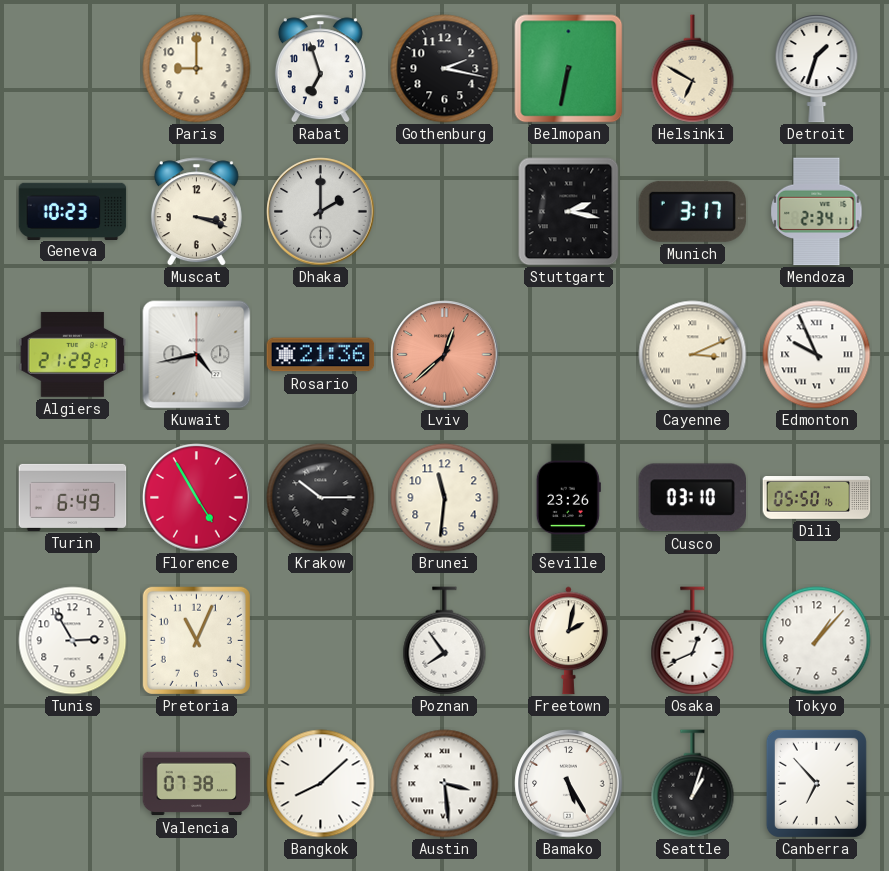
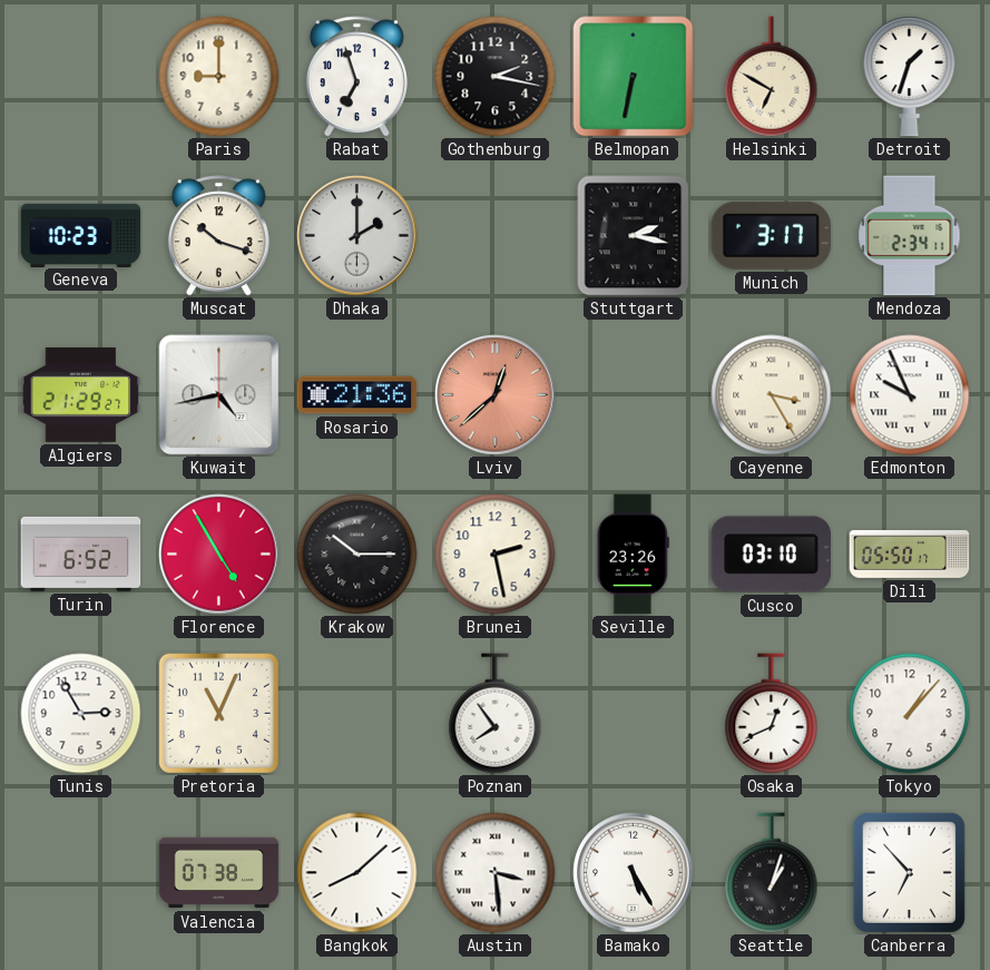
Muscat: 3:18 -> 10:18 (218, 236)
Cayenne: 3:11 -> 3:25 (772, 395)
Turin: 6:49 -> 6:52 (81, 553)
Brunei: 11:31 -> 2:28 (496, 555)
Dili: 05:50:16 -> 05:50:17 (910, 555)
Freetown: 2:02 -> none (569, 641)
